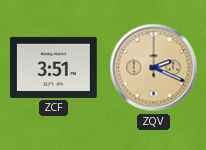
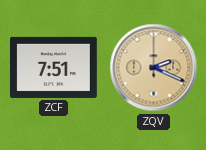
ZCF: 3:51 -> 7:51 (54, 67)
